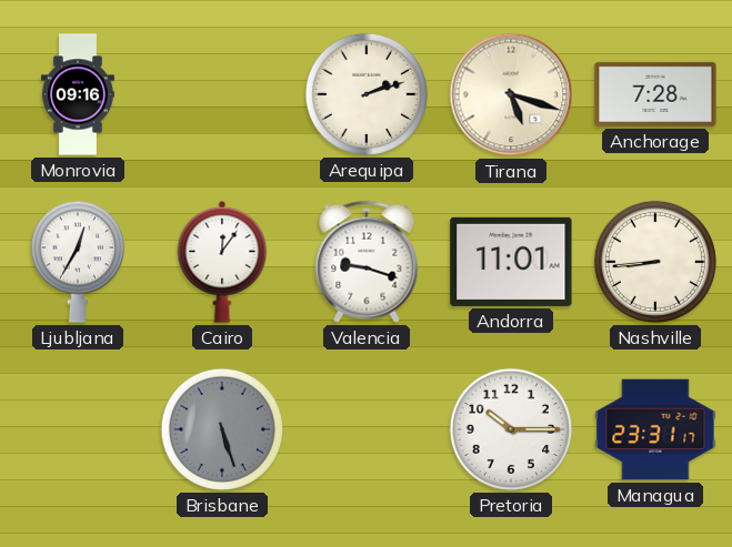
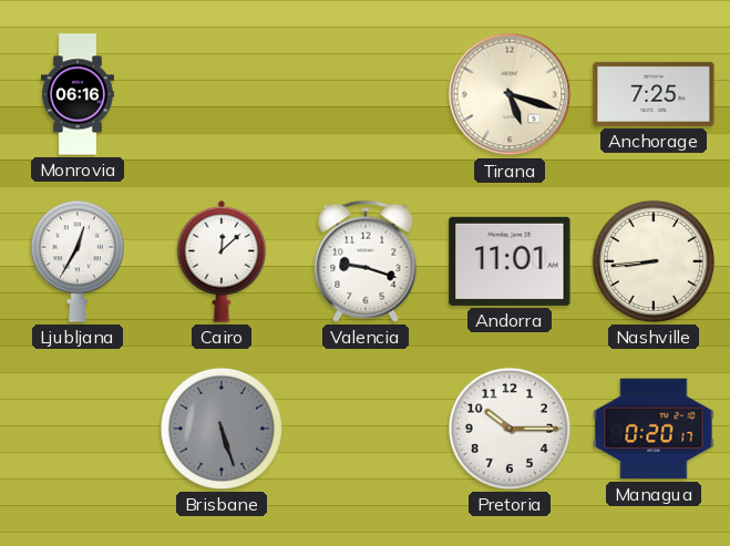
Monrovia: 09:16 -> 06:16 (78, 94)
Arequipa: 2:12 -> none (367, 94)
Anchorage: 7:28 -> 7:25 (654, 94)
Cairo: 12:06 -> 12:08 (222, 261)
Managua: 23:31 -> 0:20 (654, 429)
